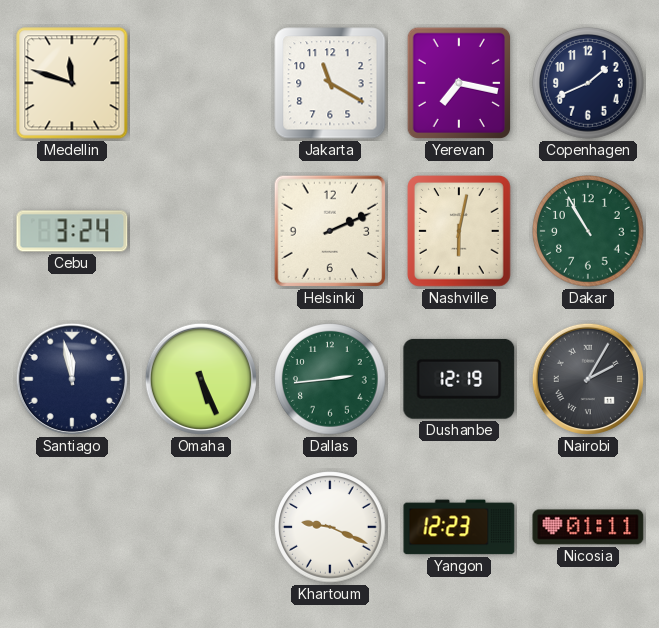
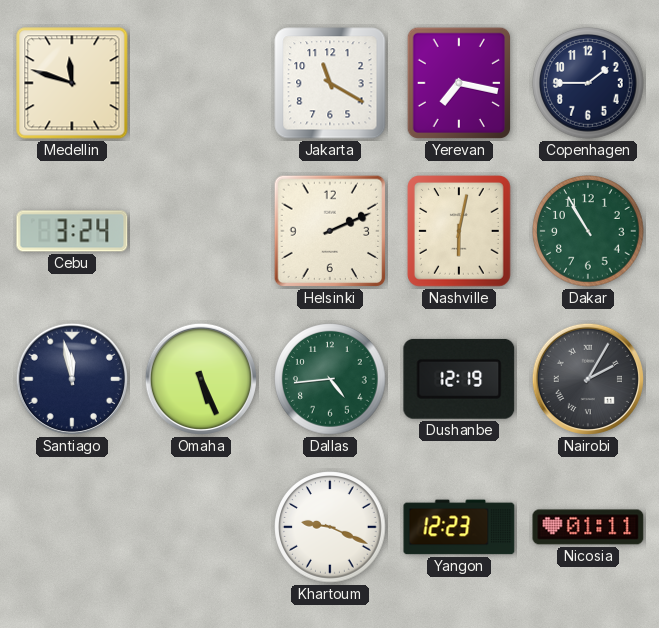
Copenhagen: 1:41 -> 1:45 (588, 83)
Dallas: 2:44 -> 4:44 (330, 379)
